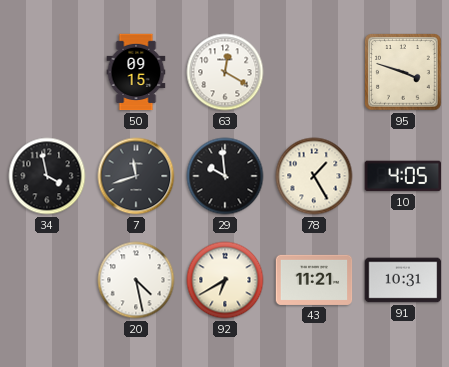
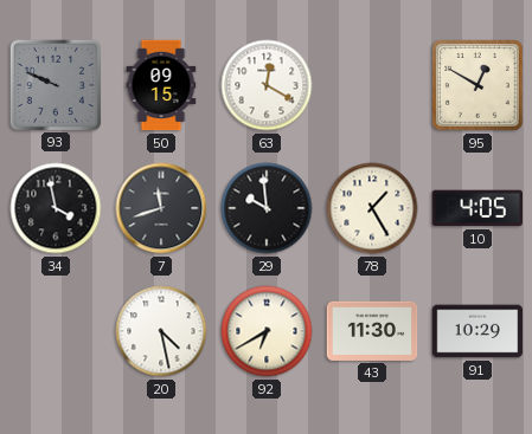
93: none -> 9:49 (55, 84)
95: 3:48 -> 12:50 (477, 85)
43: 11:21 -> 11:30 (372, 331)
91: 10:31 -> 10:29 (477, 331)
